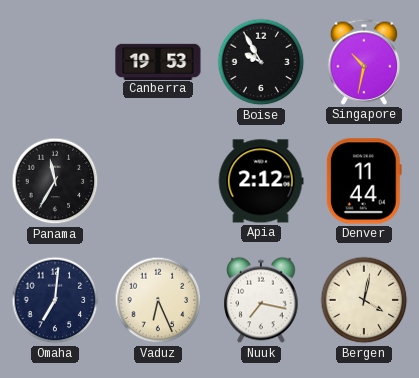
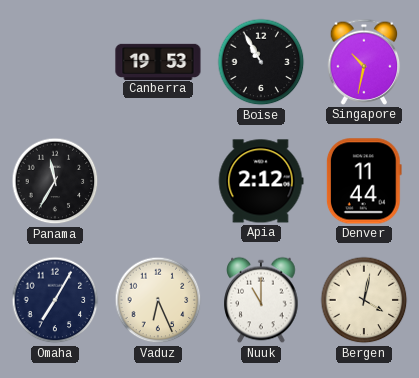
Boise: 9:55 -> 10:55 (261, 62)
Omaha: 7:01 -> 7:05 (55, 300)
Nuuk: 7:17 -> 11:00 (261, 300)
